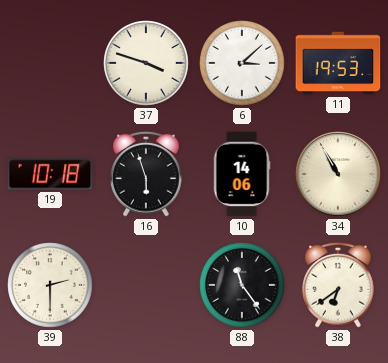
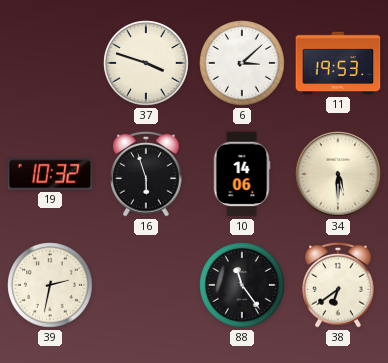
19: 10:18 -> 10:32 (50, 174)
34: 10:55 -> 5:30 (338, 174)
39: 2:30 -> 2:32 (50, 285)
